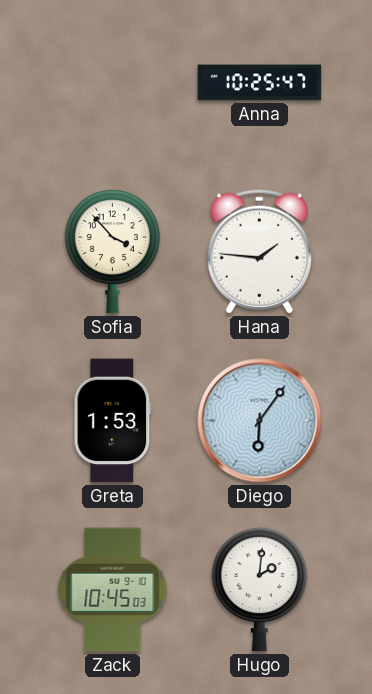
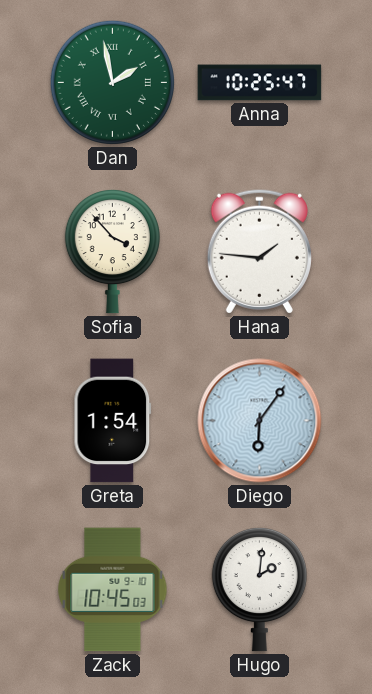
Dan: none -> 1:58 (112, 82)
Greta: 1:53 -> 1:54 (113, 421)
